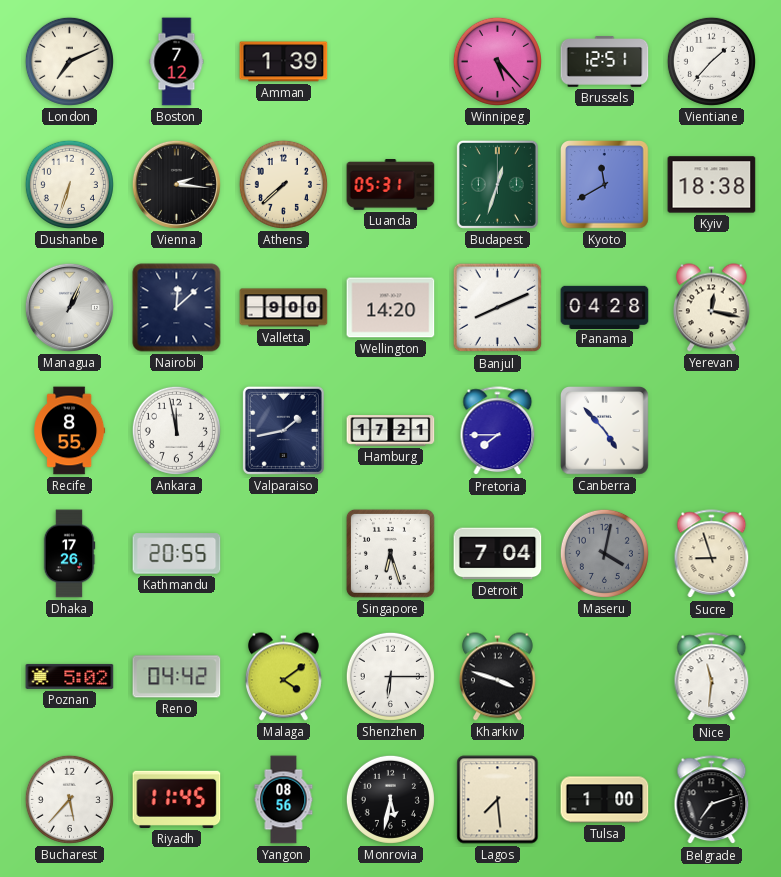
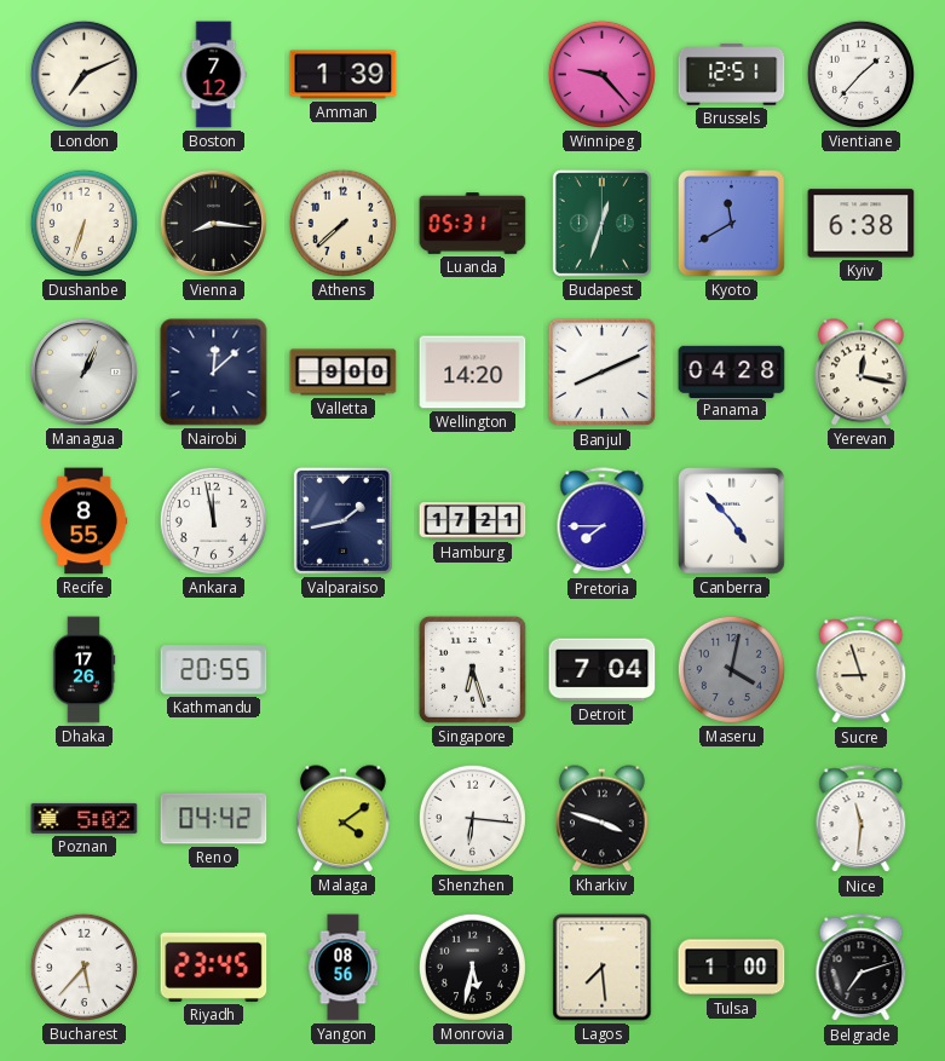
Winnipeg: 5:23 -> 9:23 (601, 74)
Vienna: 2:16 -> 8:16 (213, 223)
Kyiv: 18:38 -> 6:38 (862, 224)
Shenzhen: 6:15 -> 6:16 (472, 818)
Riyadh: 11:45 -> 23:45 (214, 967)
